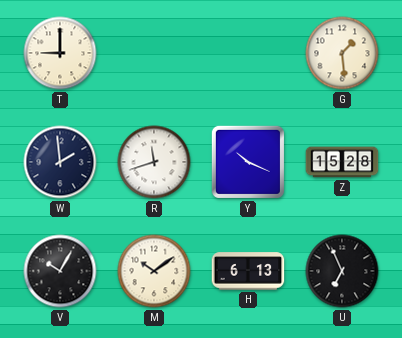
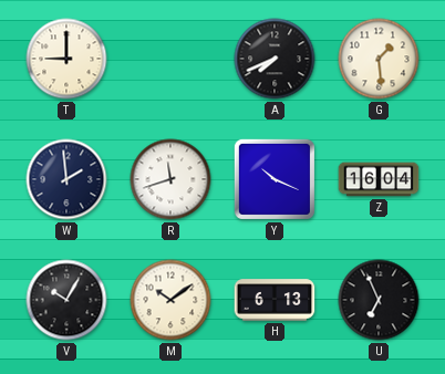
A: none -> 7:41 (275, 59)
Z: 15:28 -> 16:04 (379, 179)
